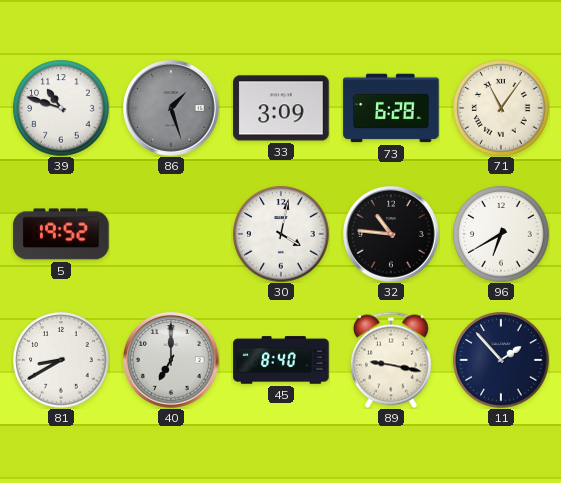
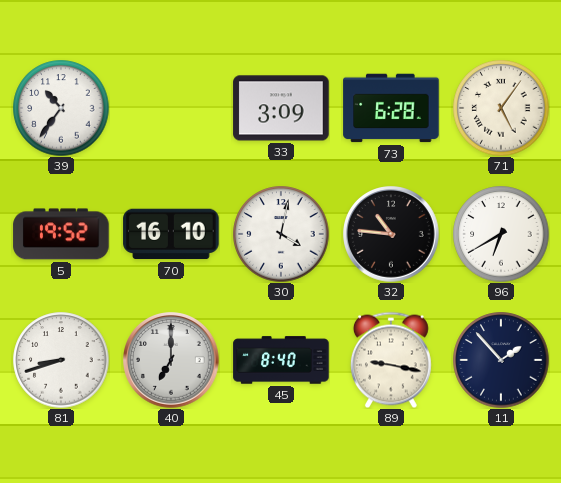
39: 10:48 -> 10:36 (61, 108)
86: 1:27 -> none (171, 108)
71: 11:06 -> 5:06 (501, 108)
70: none -> 16:10 (171, 234)
81: 8:40 -> 8:42 (61, 360)
